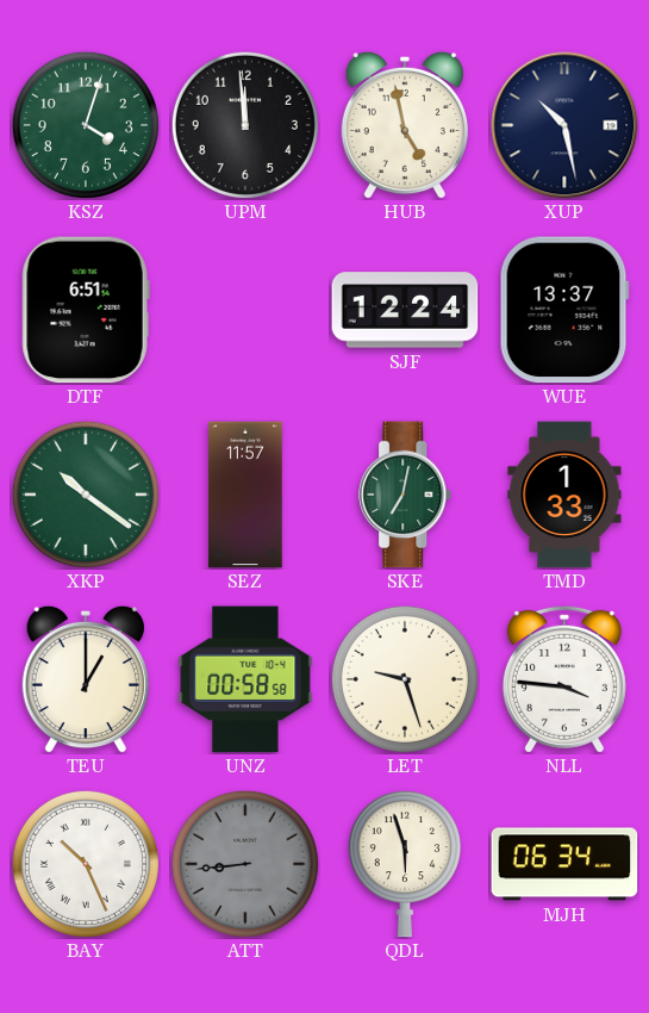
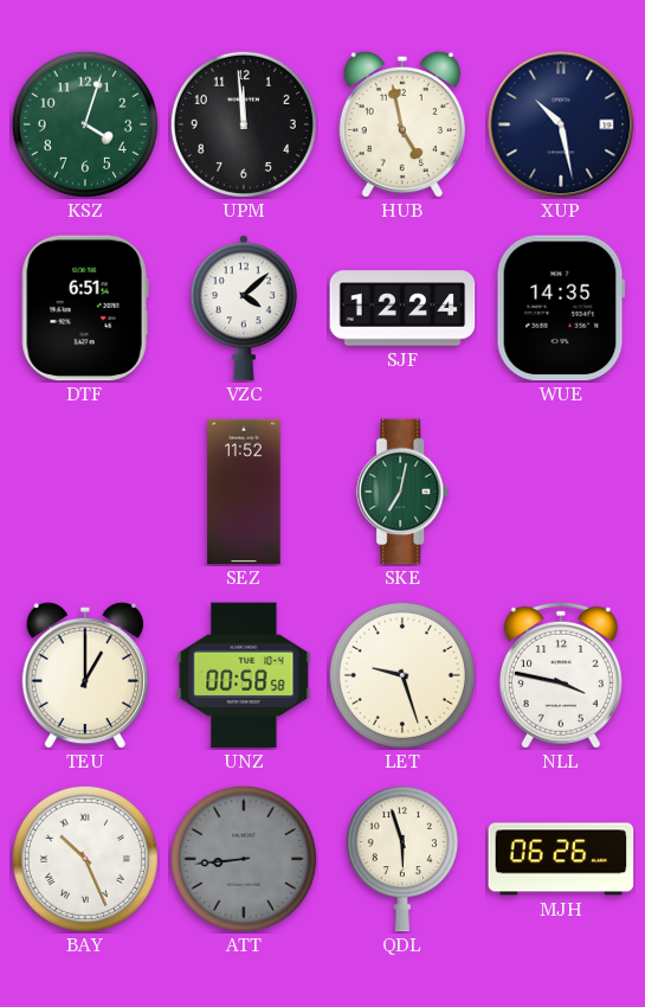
VZC: none -> 4:08 (244, 308)
WUE: 13:37 -> 14:35 (561, 308)
XKP: 10:21 -> none (86, 495)
SEZ: 11:57 -> 11:52 (244, 492)
TMD: 1:33 -> none (564, 495)
NLL: 3:46 -> 3:47 (561, 675)
MJH: 06:34 -> 06:26 (561, 859)
